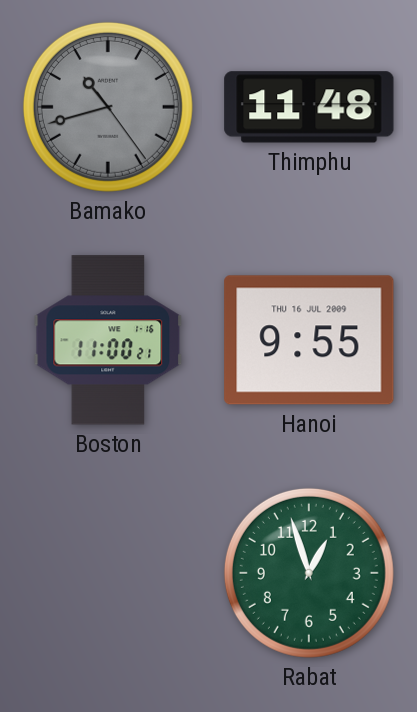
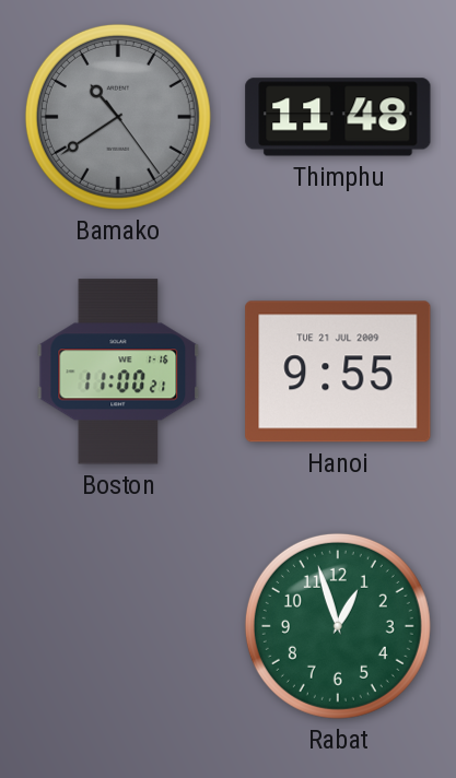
Bamako: 10:42 -> 10:39 (118, 117)
Hanoi date: THU 16 JUL 2009 -> TUE 21 JUL 2009 (338, 372)
